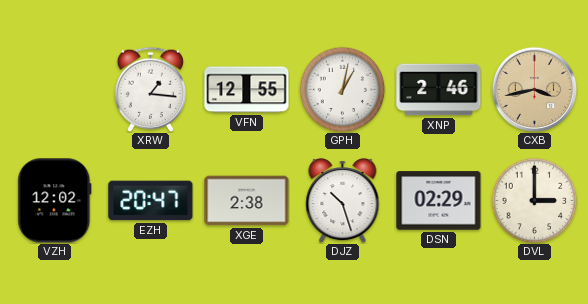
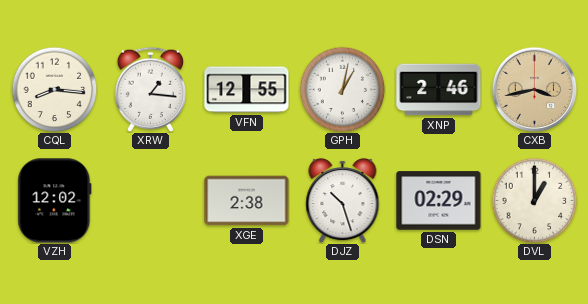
CQL: none -> 8:16 (54, 89)
EZH: 20:47 -> none (151, 201)
DVL: 3:00 -> 1:00 (534, 200)
